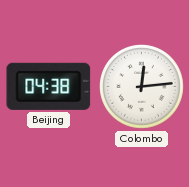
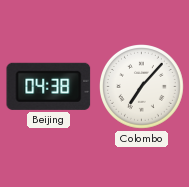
Colombo: 12:14 -> 7:07 (142, 87)
